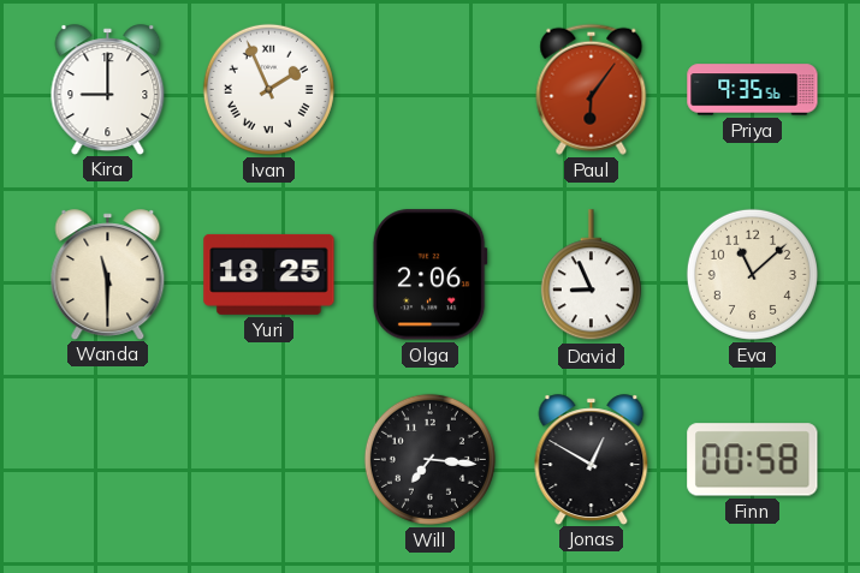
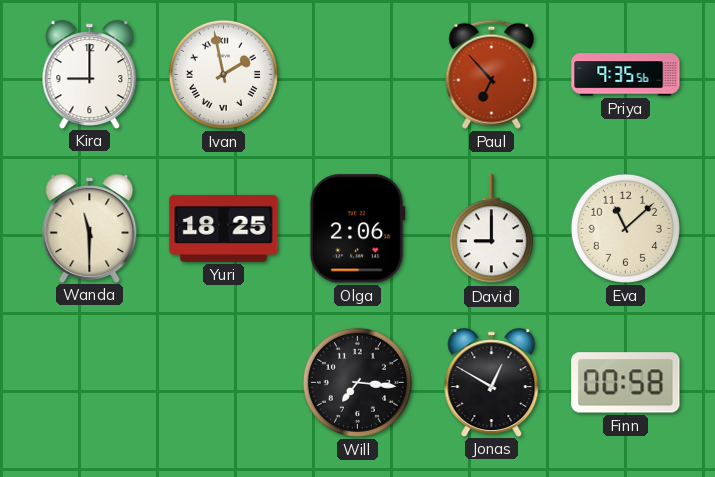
Ivan: 1:56 -> 1:58 (223, 74)
Paul: 6:06 -> 6:53 (492, 74)
David: 8:56 -> 9:00 (491, 229)
